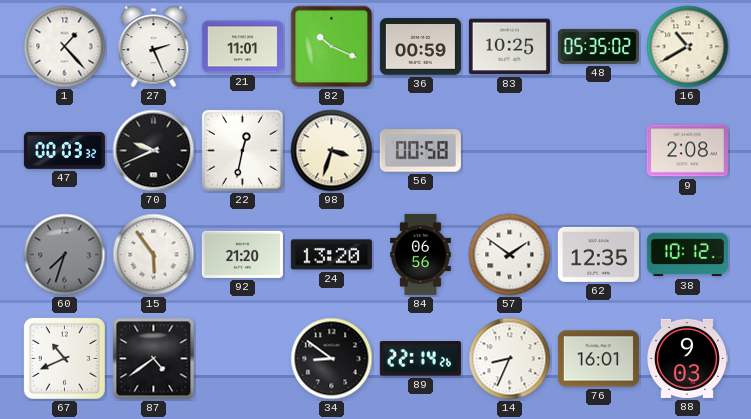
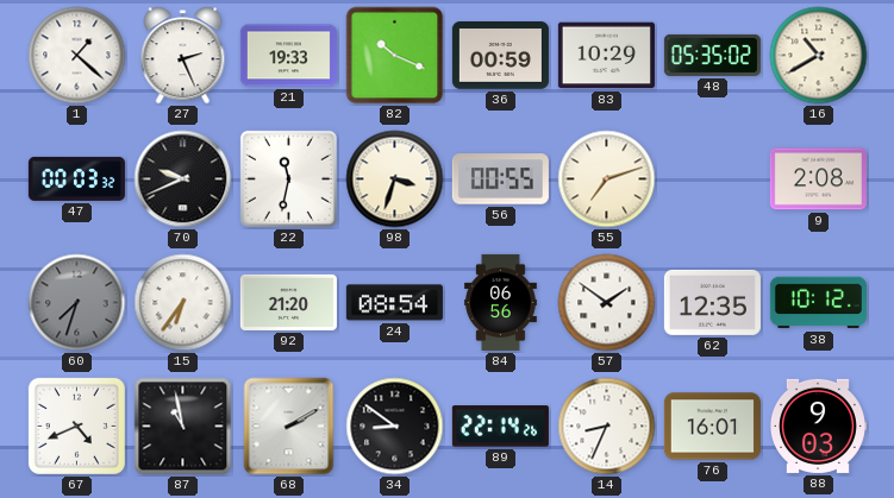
1: 1:23 -> 1:22 (77, 56)
21: 11:01 -> 19:33 (288, 56)
83: 10:25 -> 10:29 (606, 56)
22: 12:32 -> 11:32 (288, 178)
56: 00:58 -> 00:55 (500, 179)
55: none -> 7:12 (607, 179)
15: 5:54 -> 6:36 (183, 303)
24: 13:20 -> 08:54 (394, 303)
67: 10:41 -> 4:41 (76, 425)
87: 4:39 -> 10:58 (183, 427)
68: none -> 2:10 (289, 427)
